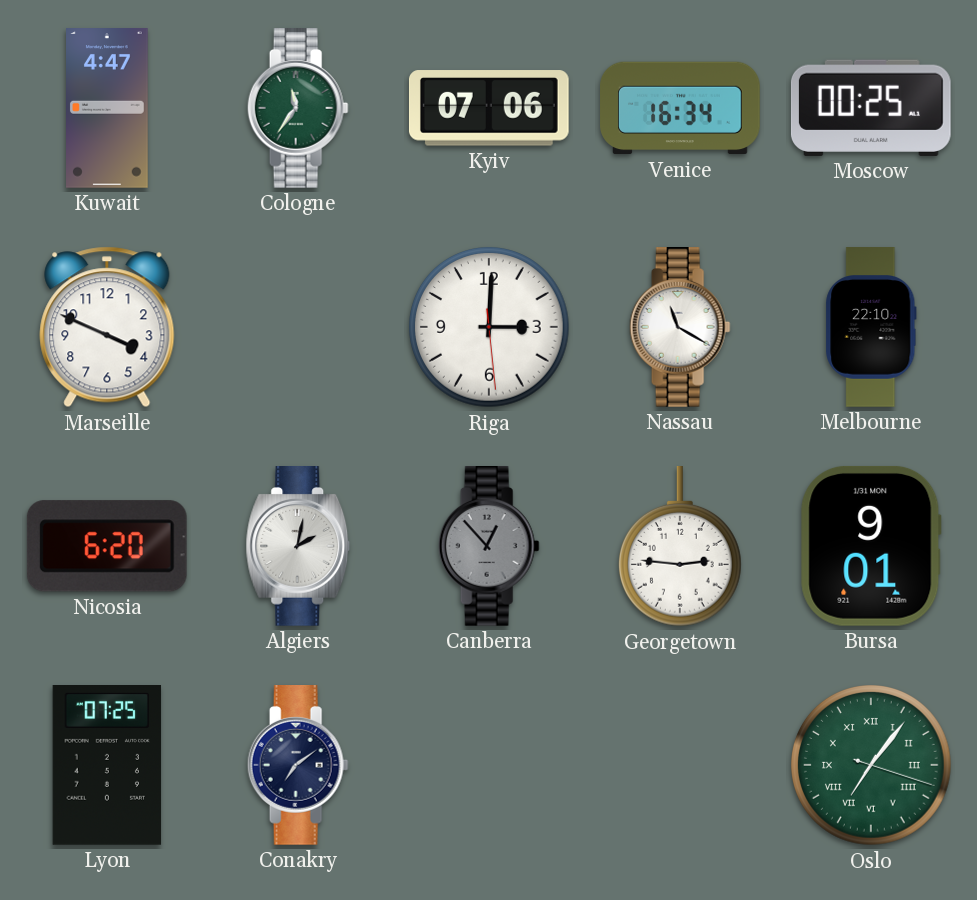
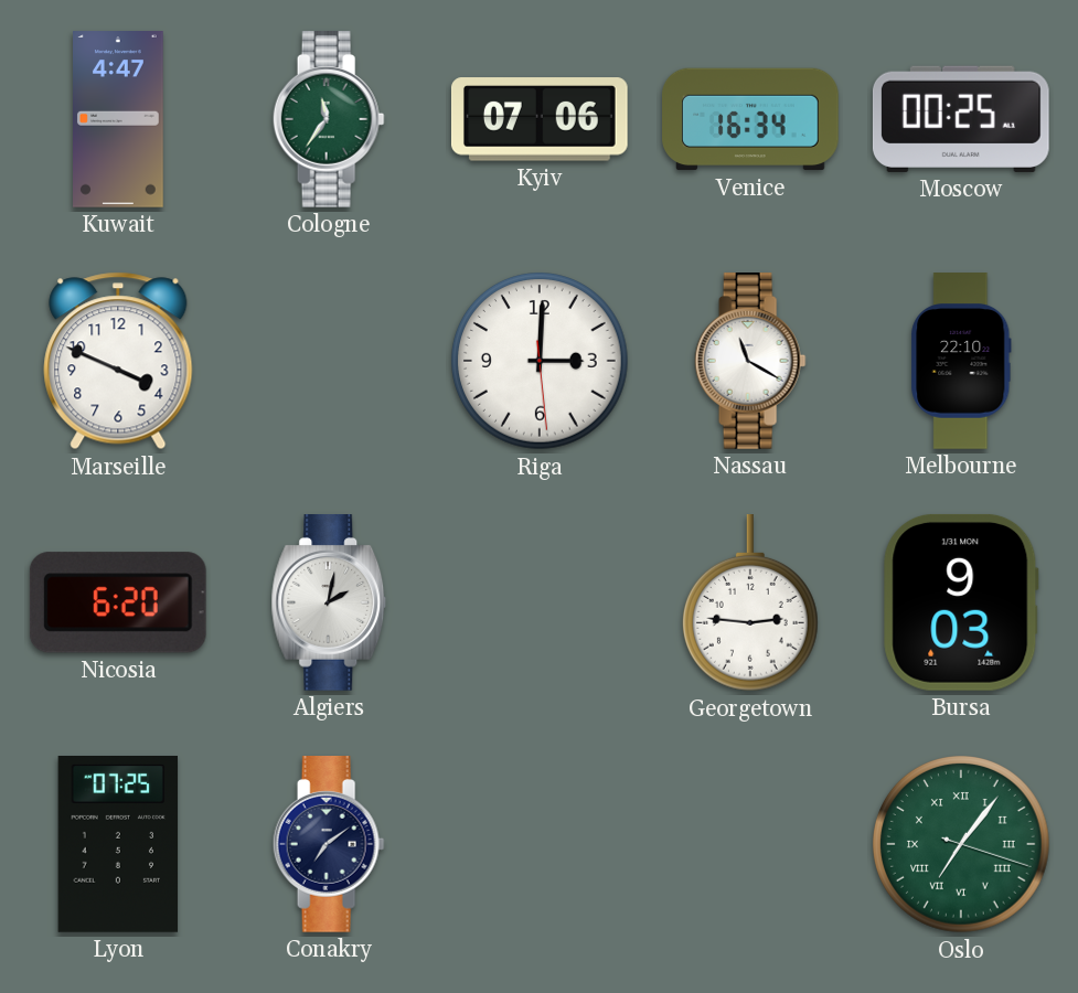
Canberra: 12:53 -> none (489, 547)
Bursa: 9:01 -> 9:03 (961, 602)
